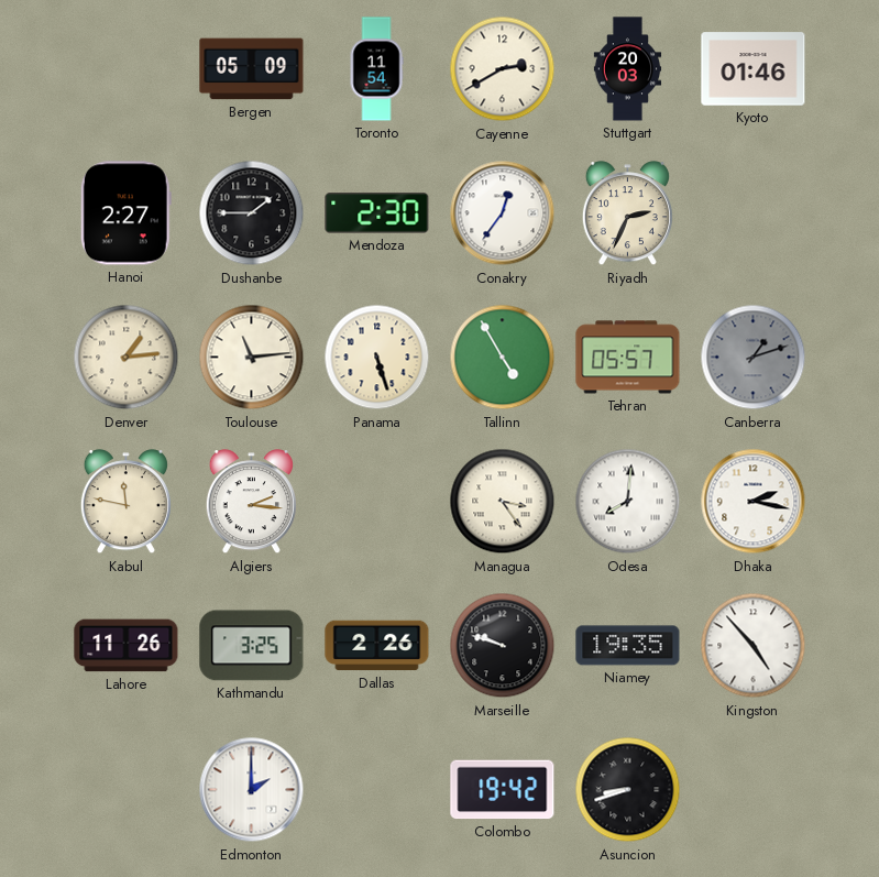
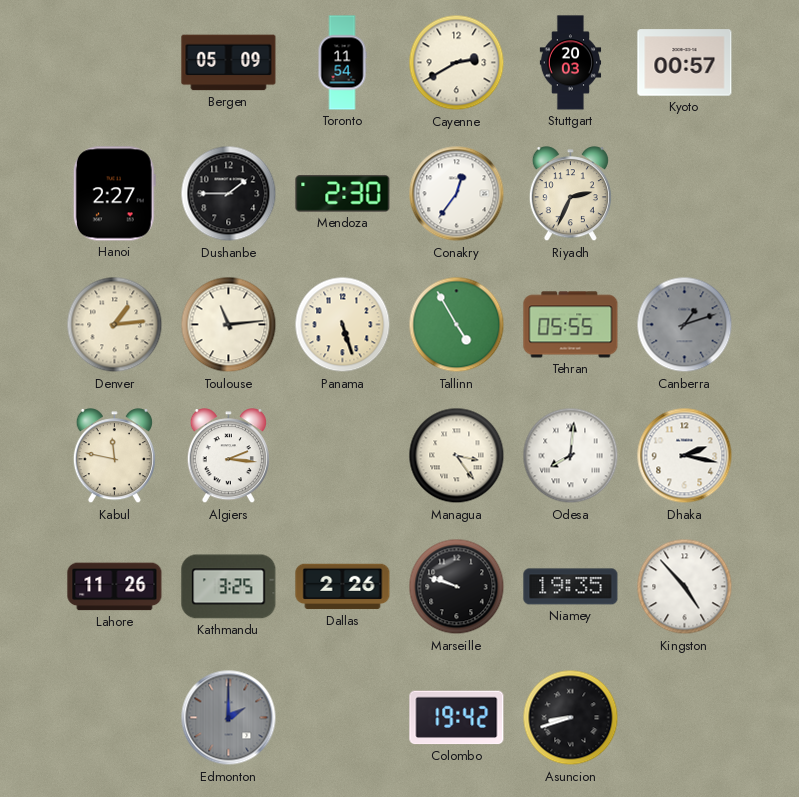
Kyoto: 01:46 -> 00:57 (685, 63)
Tehran: 05:57 -> 05:55 (571, 325)
Edmonton dial: white -> grey (229, 718)
